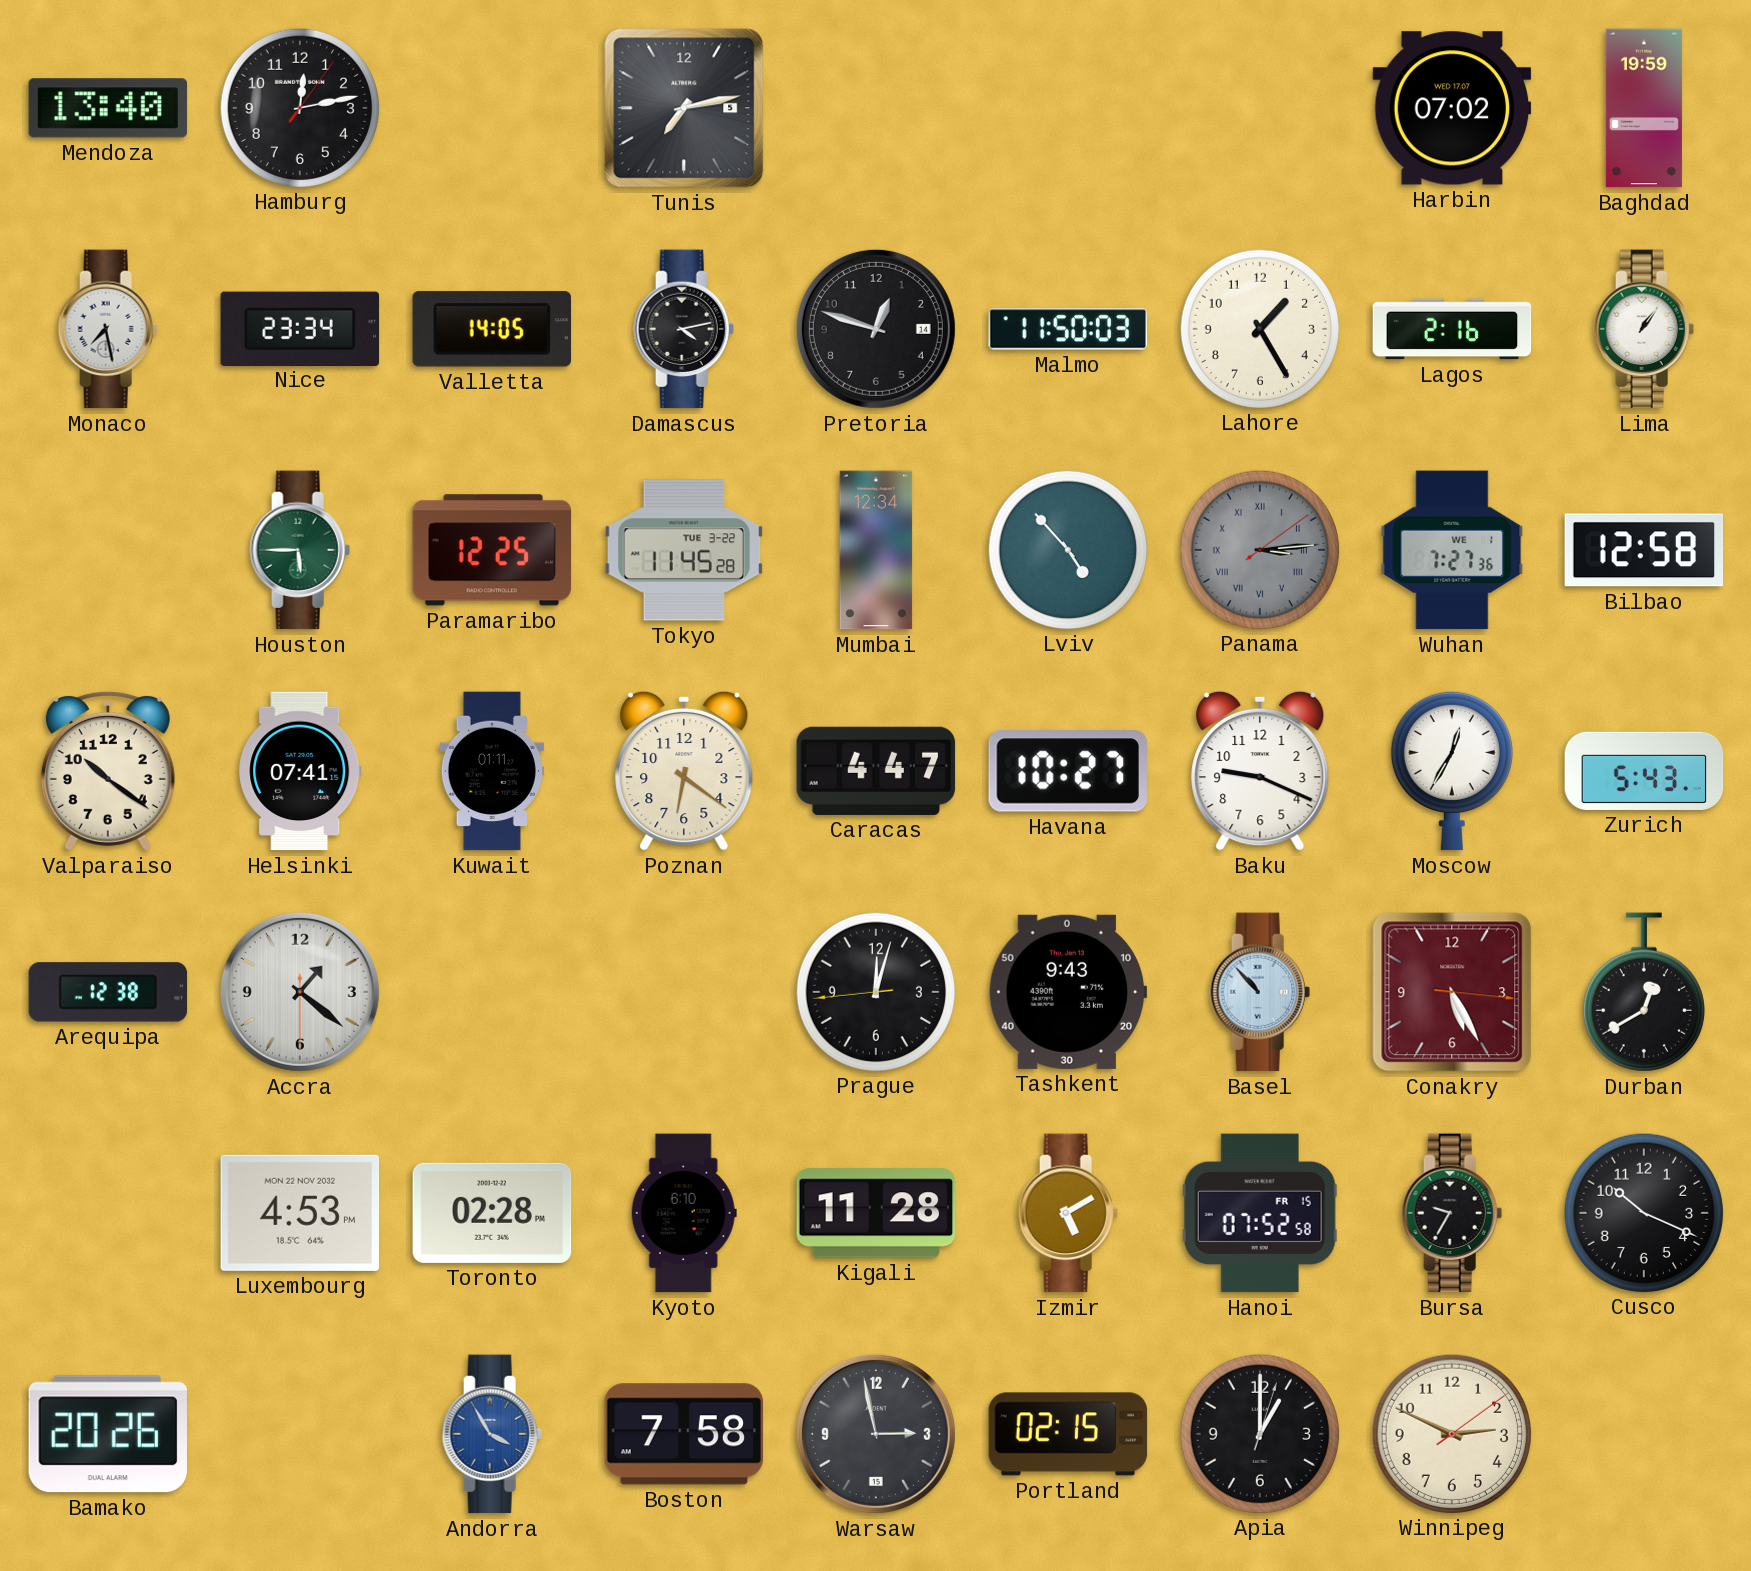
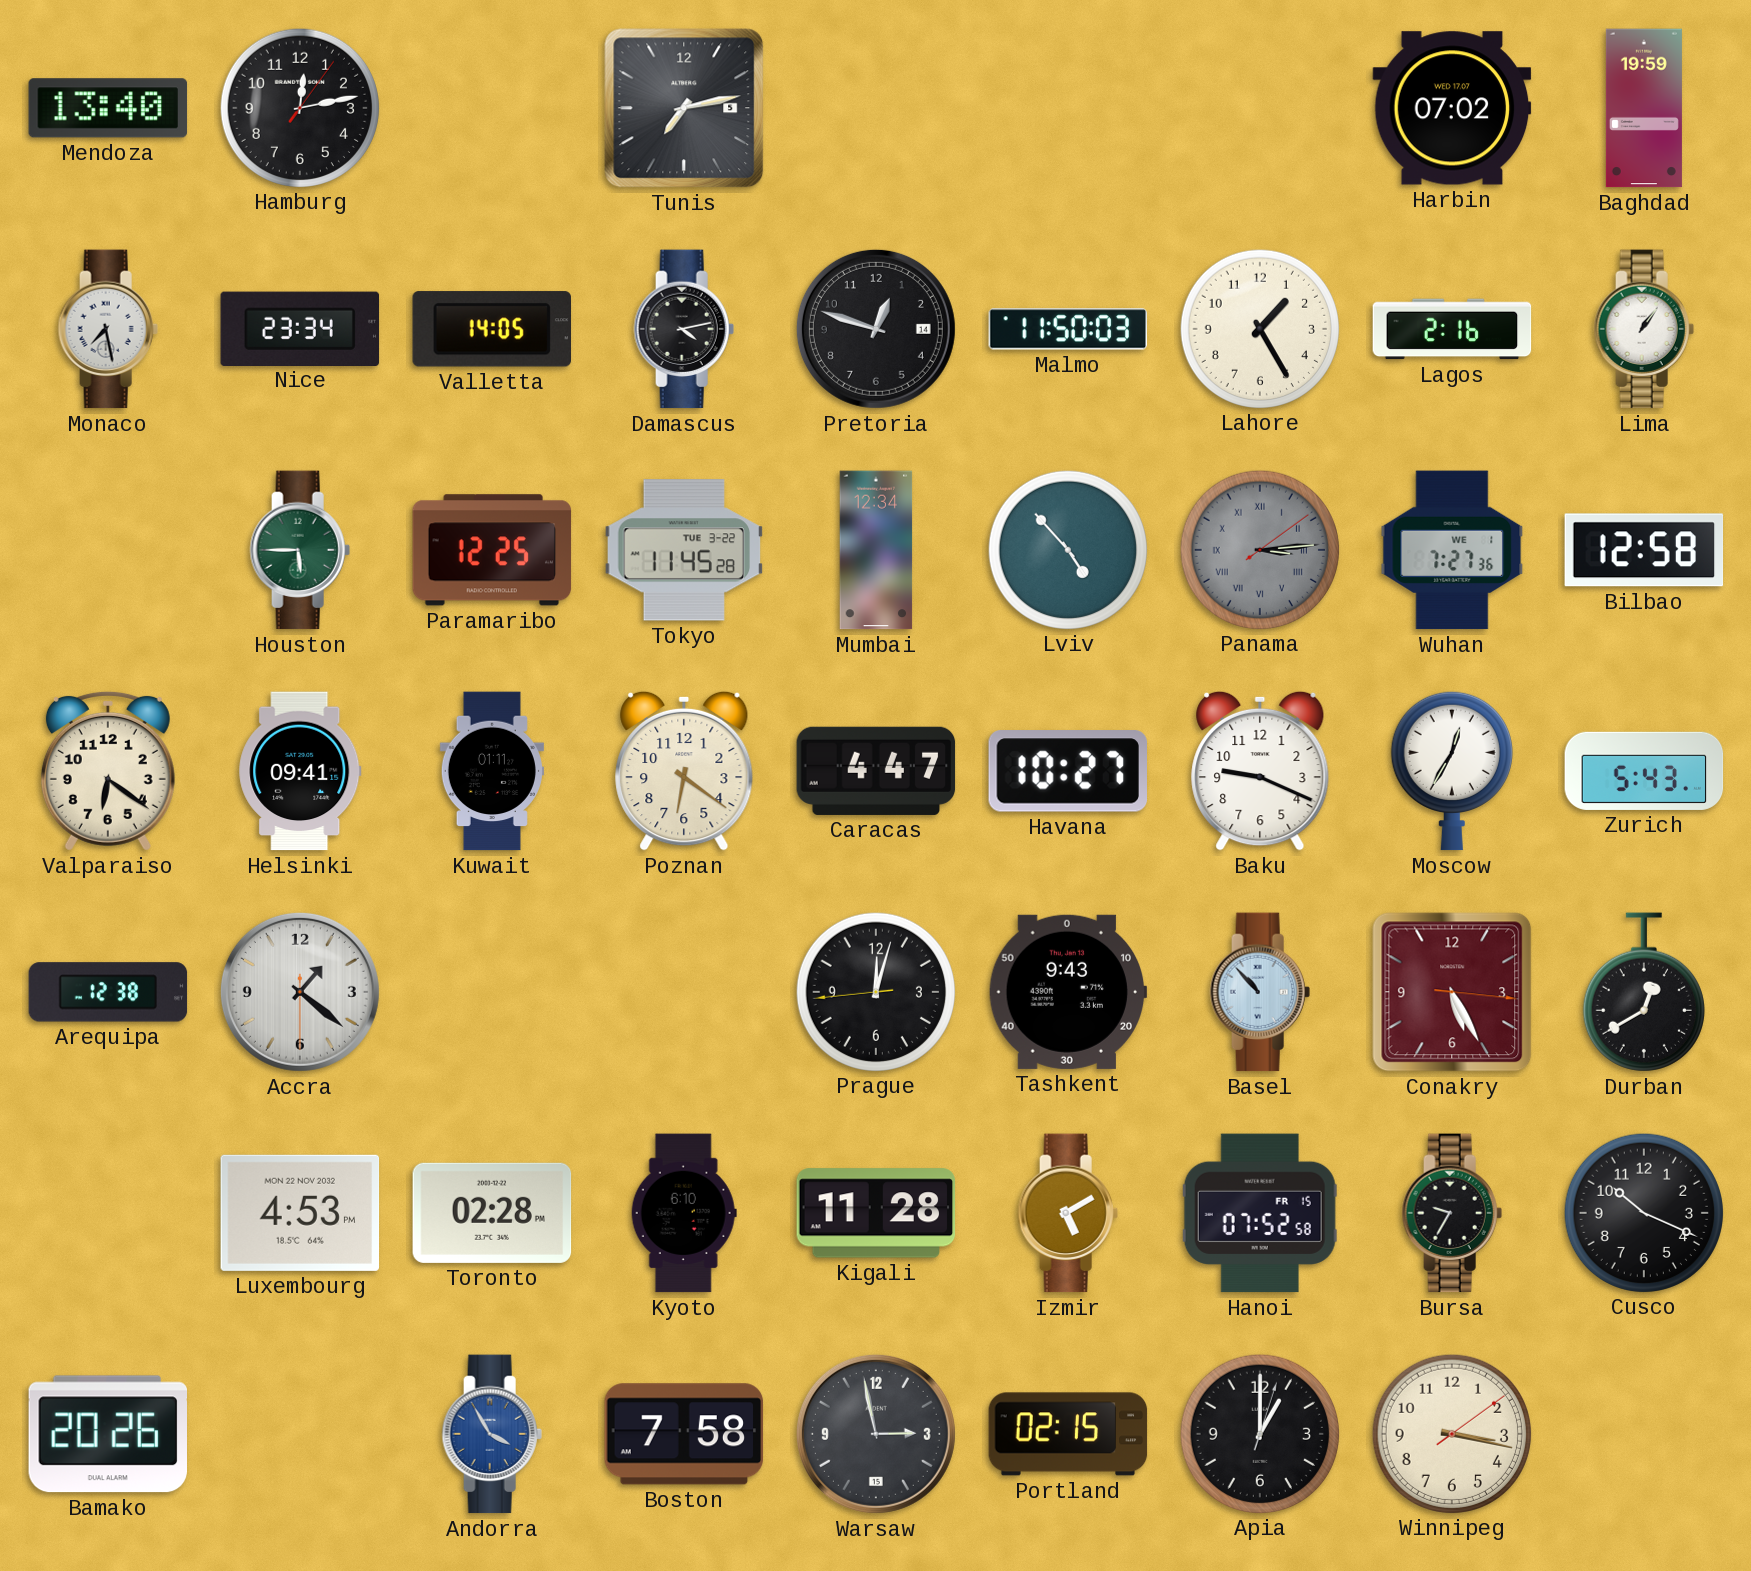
Valparaiso: 10:21 -> 6:21 (108, 771)
Helsinki: 07:41 -> 09:41 (300, 771)
Winnipeg: 2:49 -> 3:17 (1451, 1433)
